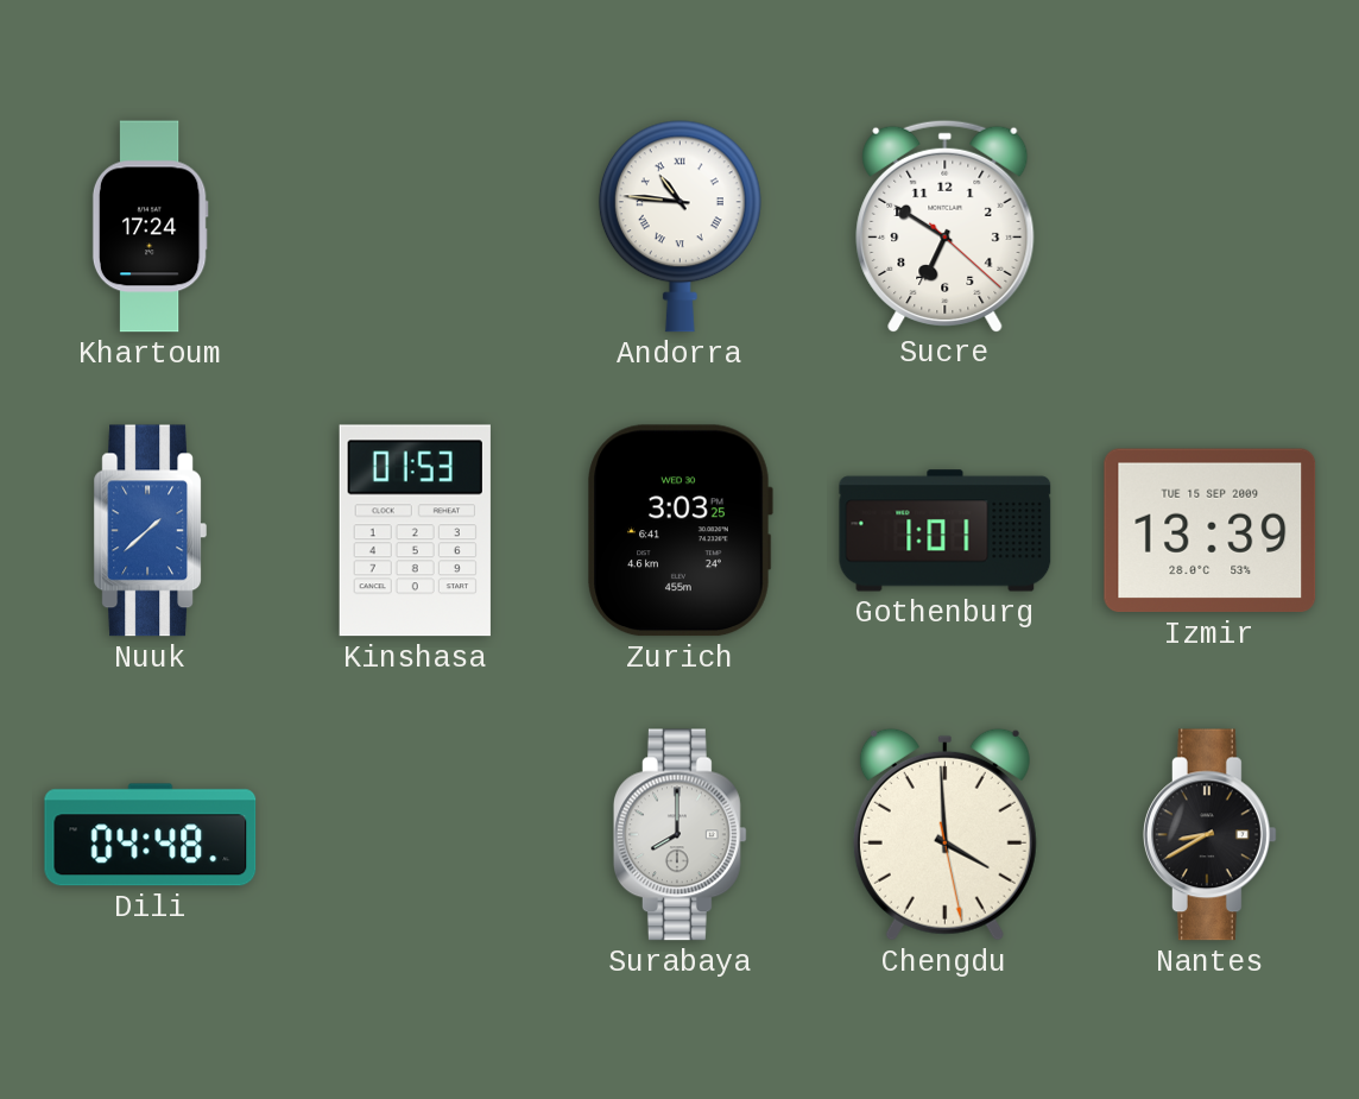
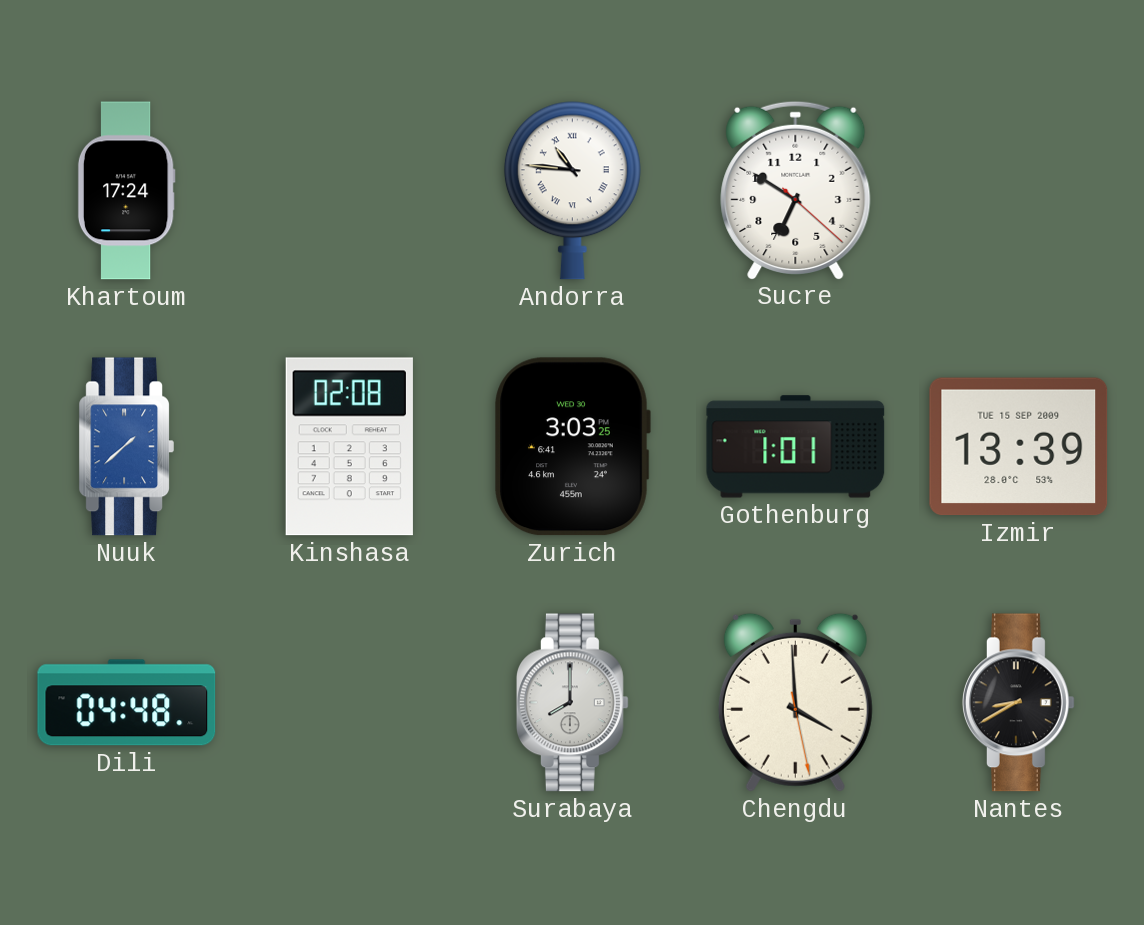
Kinshasa: 01:53 -> 02:08 (349, 447)
